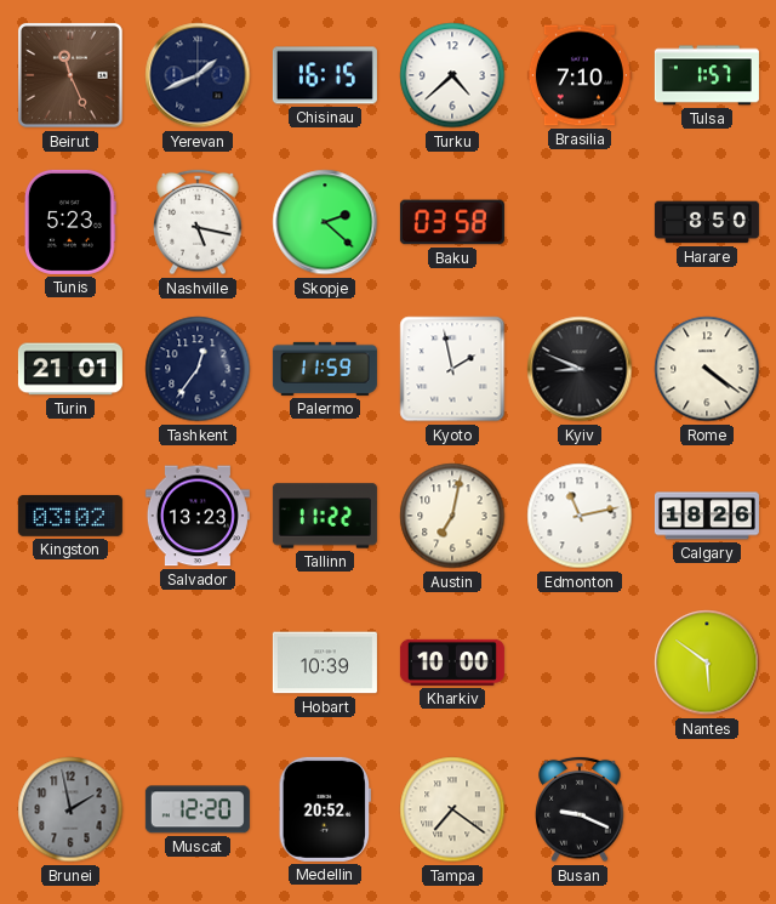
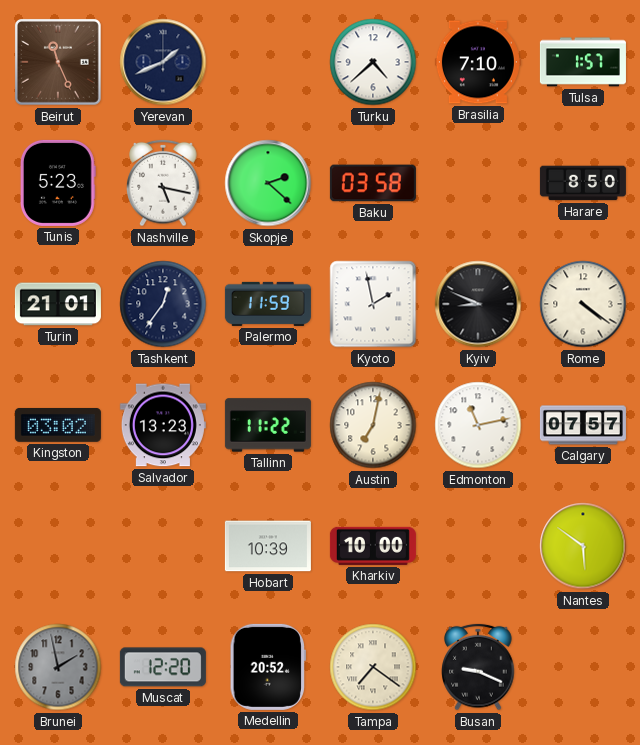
Chisinau: 16:15 -> none (325, 75)
Calgary: 18:26 -> 07:57 (583, 425)
